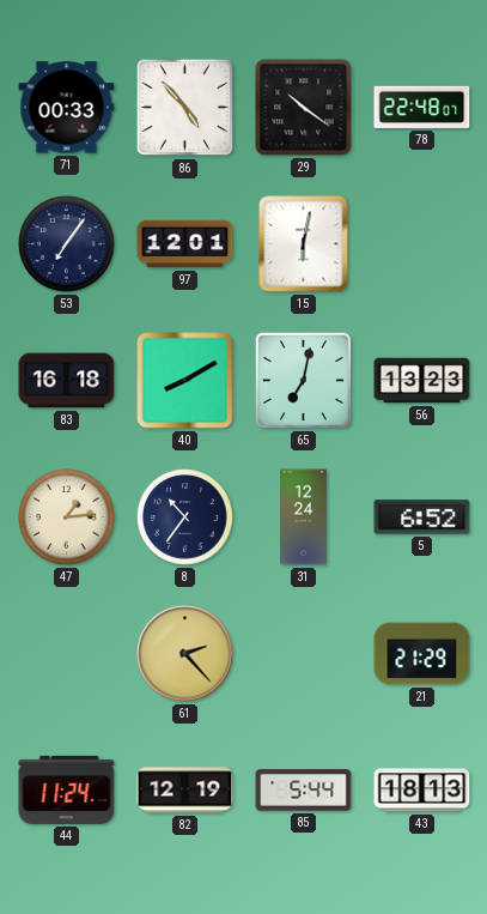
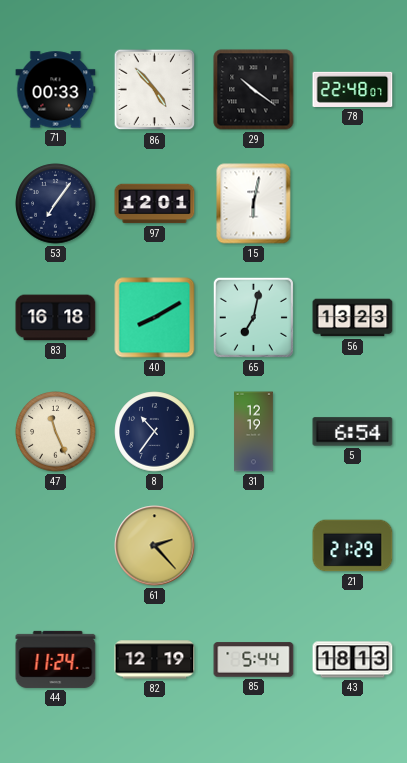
47: 1:14 -> 11:26 (56, 432)
31: 12:24 -> 12:19 (254, 432)
5: 6:52 -> 6:54 (353, 432)
